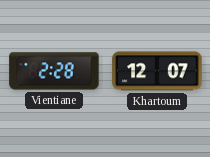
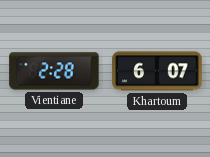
Khartoum: 12:07 -> 6:07 (157, 71)
